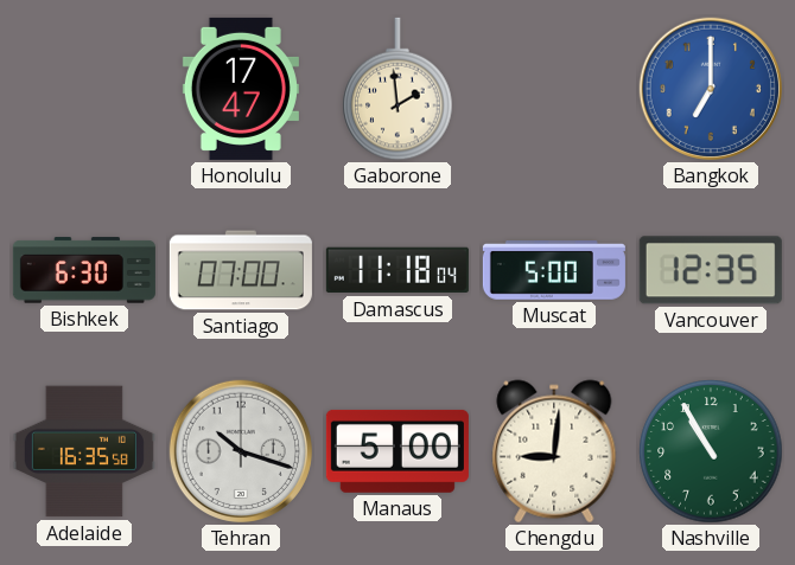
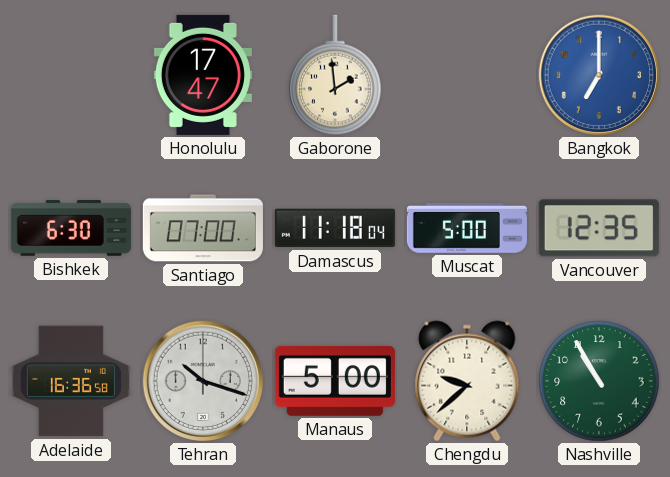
Adelaide: 16:35 -> 16:36 (71, 381)
Chengdu: 9:01 -> 9:38 (467, 381)
